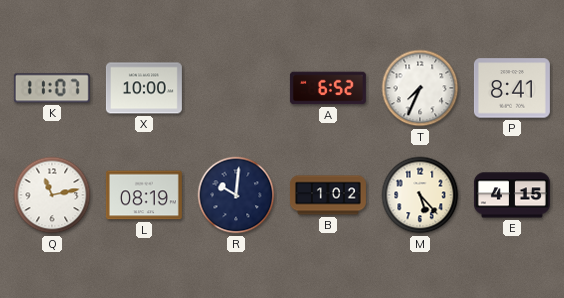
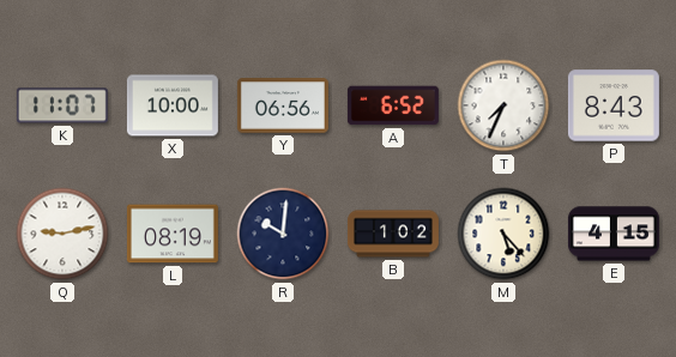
Y: none -> 06:56 (283, 105)
P: 8:41 -> 8:43 (614, 105)
Q: 11:13 -> 9:13 (62, 234)
